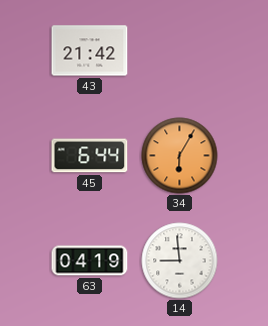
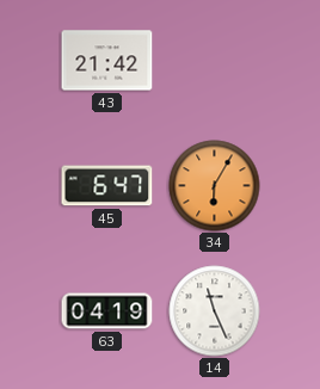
45: 6:44 -> 6:47 (107, 186)
14: 8:59 -> 11:26 (215, 311)
